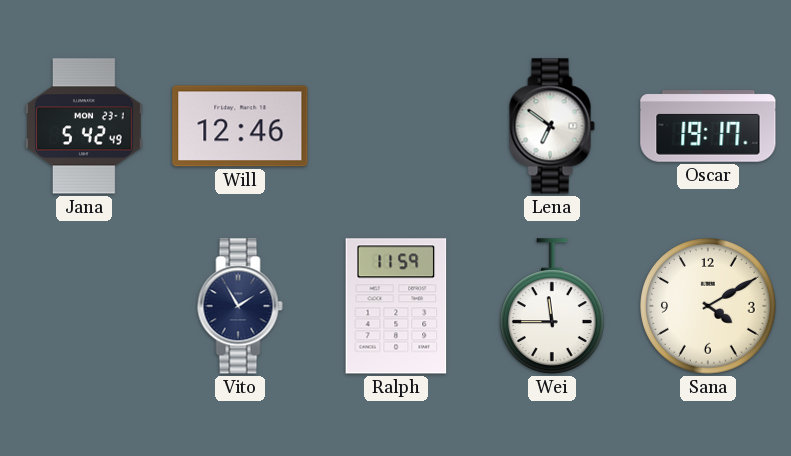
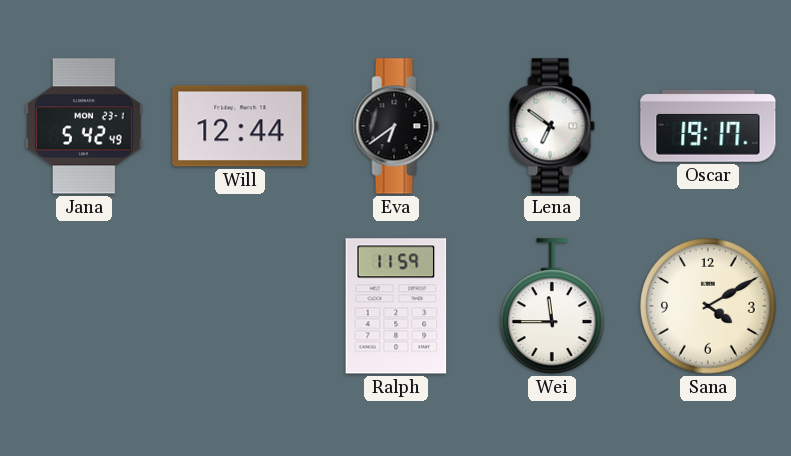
Will: 12:46 -> 12:44 (240, 126)
Eva: none -> 6:39 (396, 126)
Vito: 1:55 -> none (240, 306)
